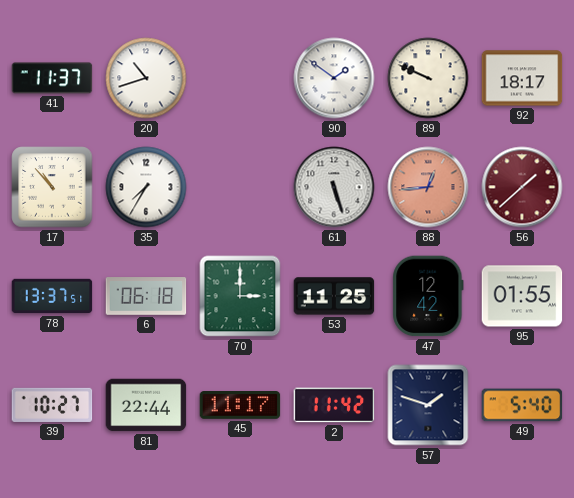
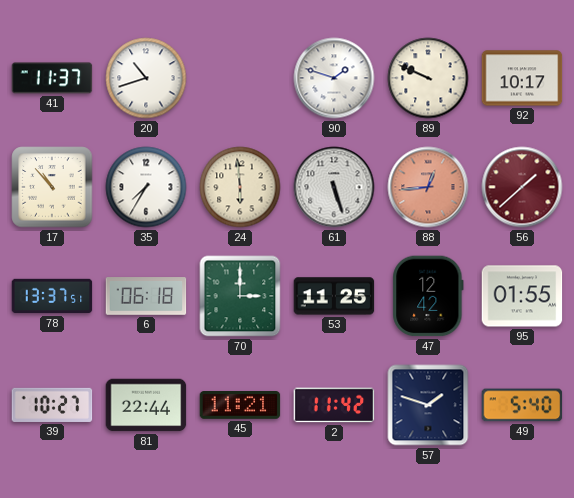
90: 1:51 -> 1:48 (334, 78)
92: 18:17 -> 10:17 (522, 78)
24: none -> 5:59 (240, 187)
45: 11:17 -> 11:21 (240, 406)
